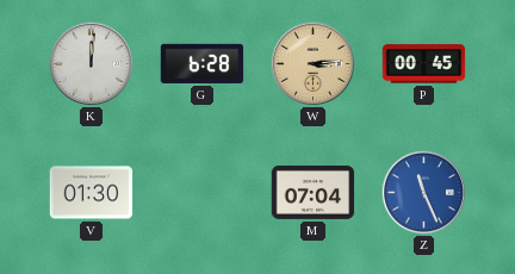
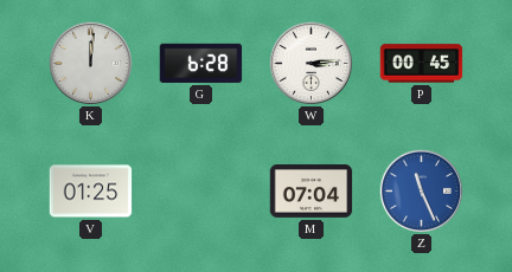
W dial: champagne -> white (311, 63)
V: 01:30 -> 01:25 (91, 192)
